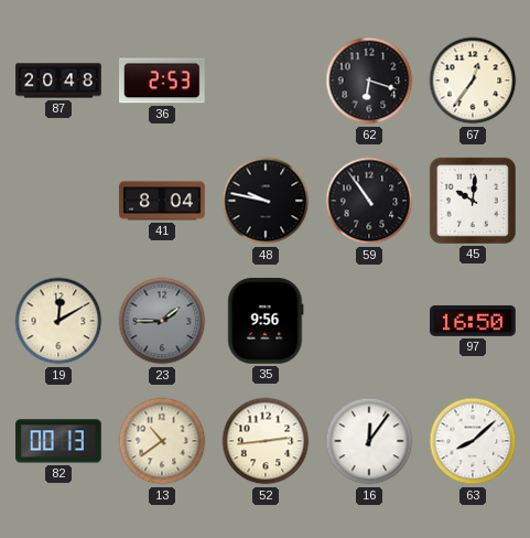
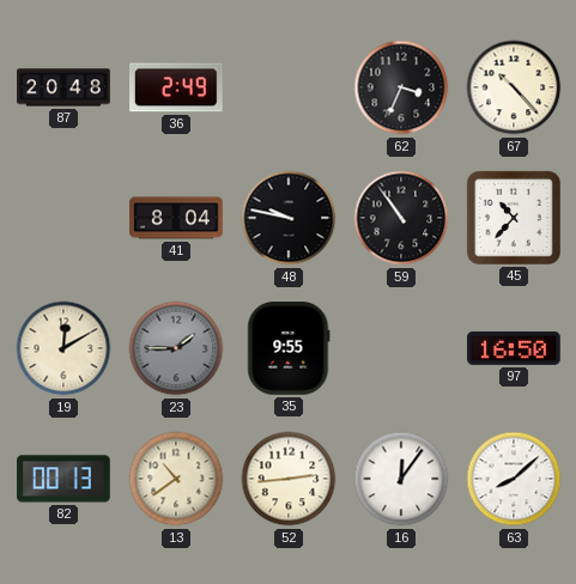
36: 2:53 -> 2:49 (177, 87)
62: 6:18 -> 3:34 (401, 87)
67: 12:36 -> 10:23 (514, 87)
45: 10:01 -> 10:37 (514, 218)
35: 9:56 -> 9:55 (289, 348)
